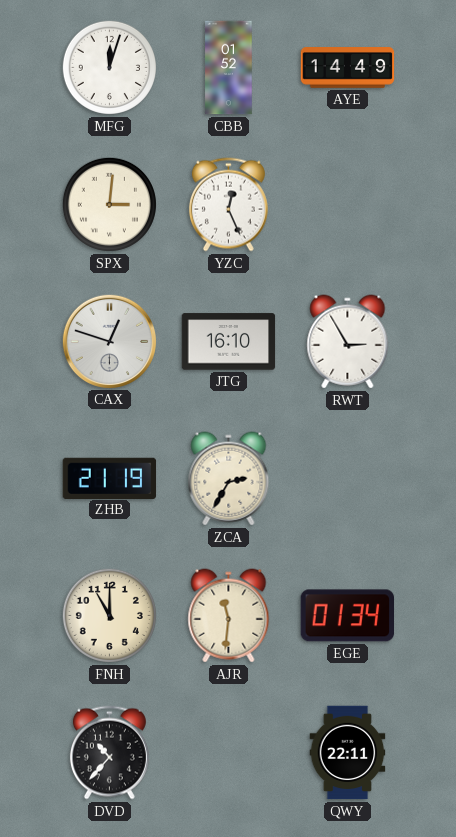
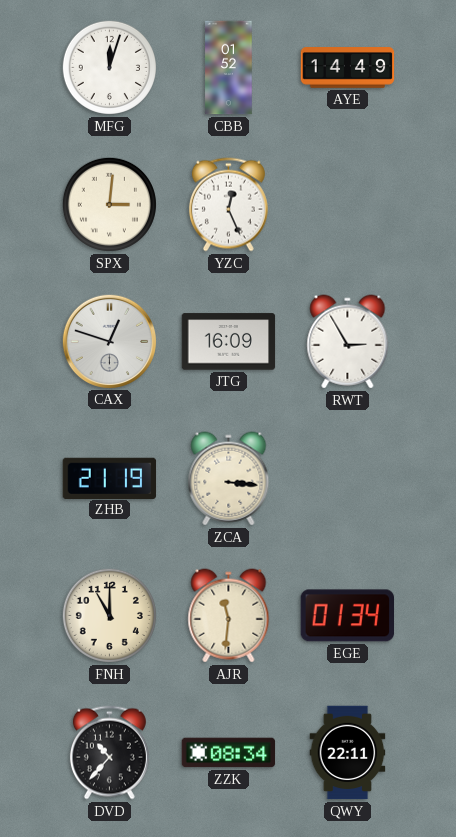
JTG: 16:10 -> 16:09 (229, 342)
ZCA: 2:35 -> 3:16 (229, 479)
ZZK: none -> 08:34 (229, 753)
